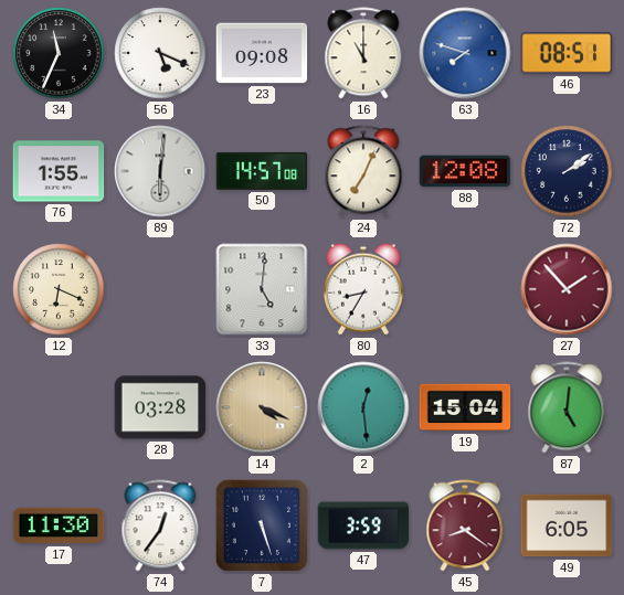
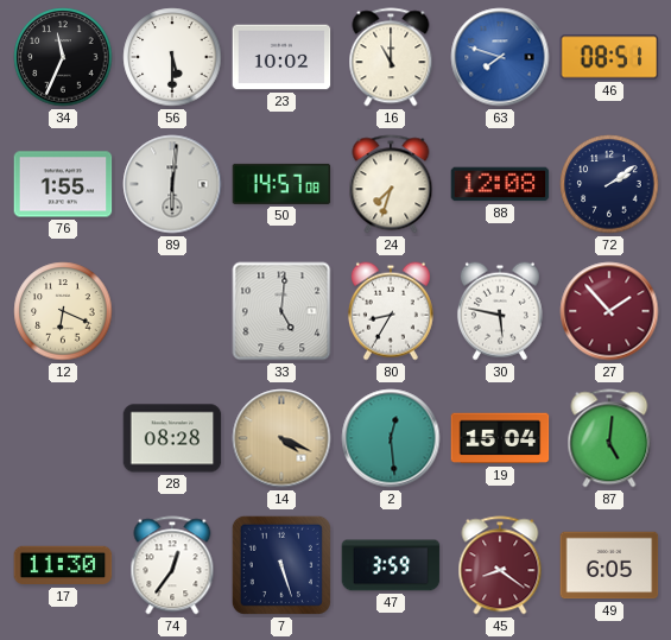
56: 5:19 -> 5:30 (172, 57)
23: 09:08 -> 10:02 (281, 57)
24: 7:04 -> 7:33 (391, 184)
30: none -> 5:47 (500, 311)
28: 03:28 -> 08:28 (172, 438)
